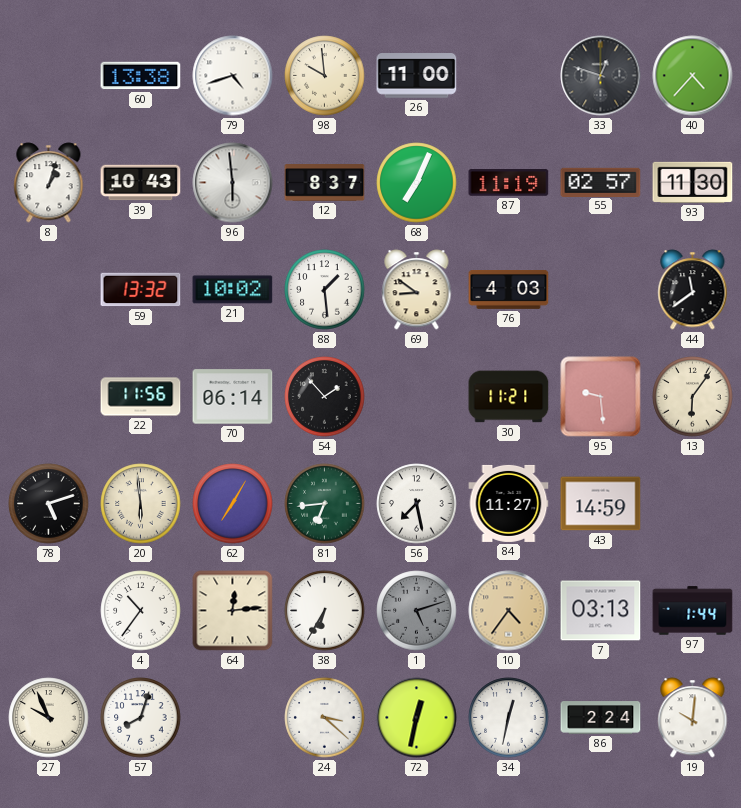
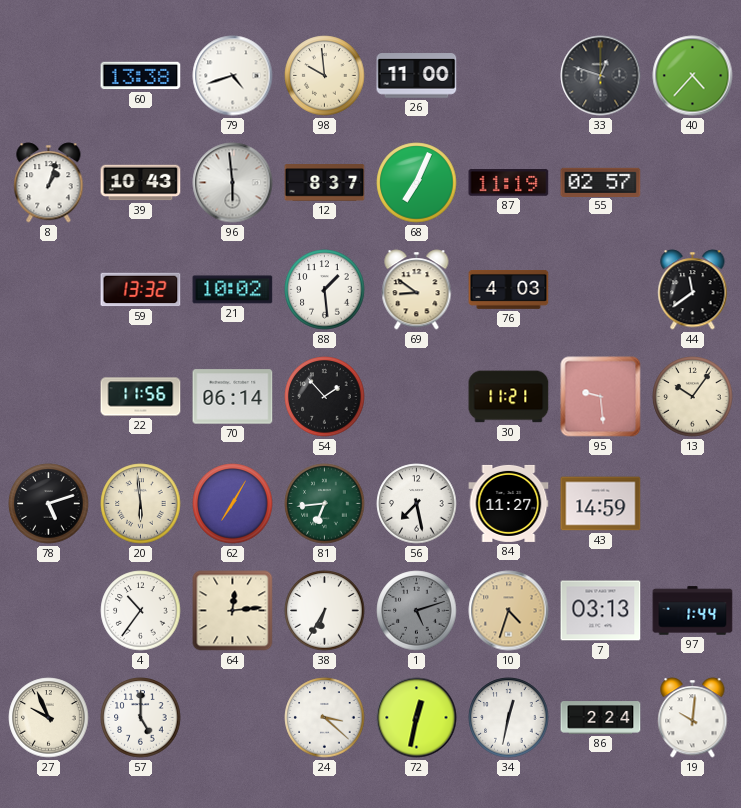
93: 11:30 -> none (693, 182)
13: 6:06 -> 10:06 (693, 397)
10: 4:36 -> 4:33 (509, 611)
57: 8:03 -> 5:00 (141, 718)
